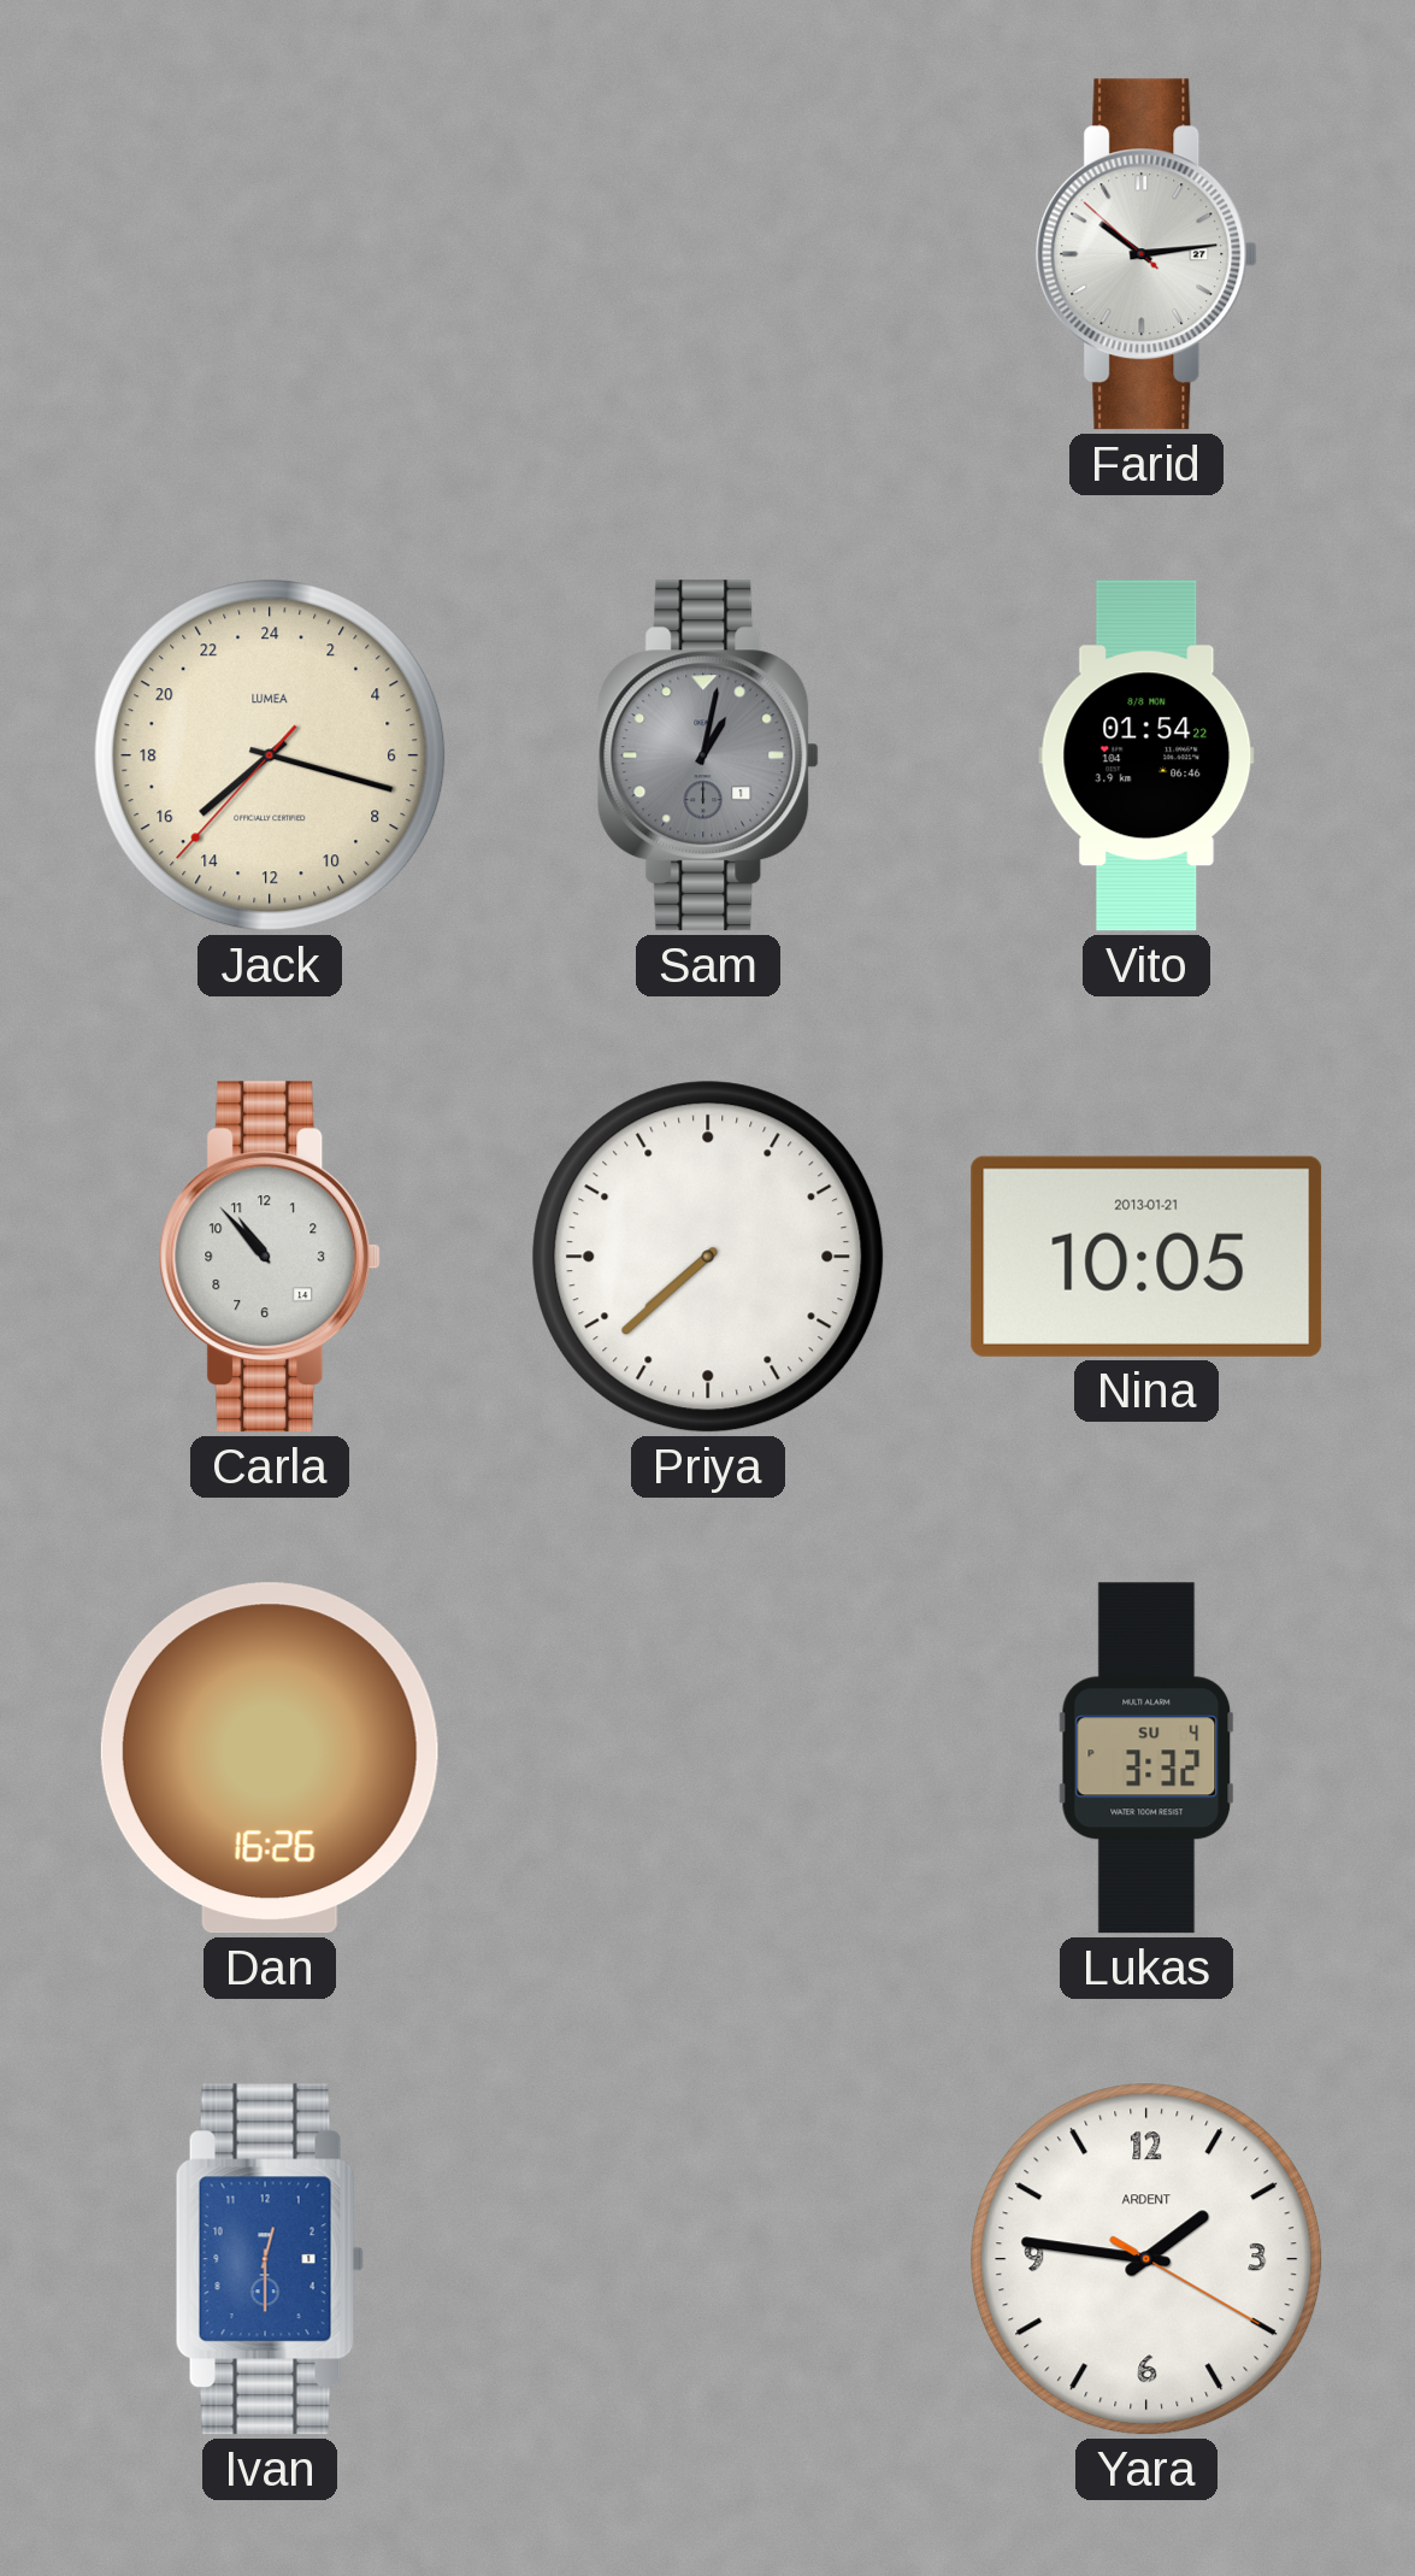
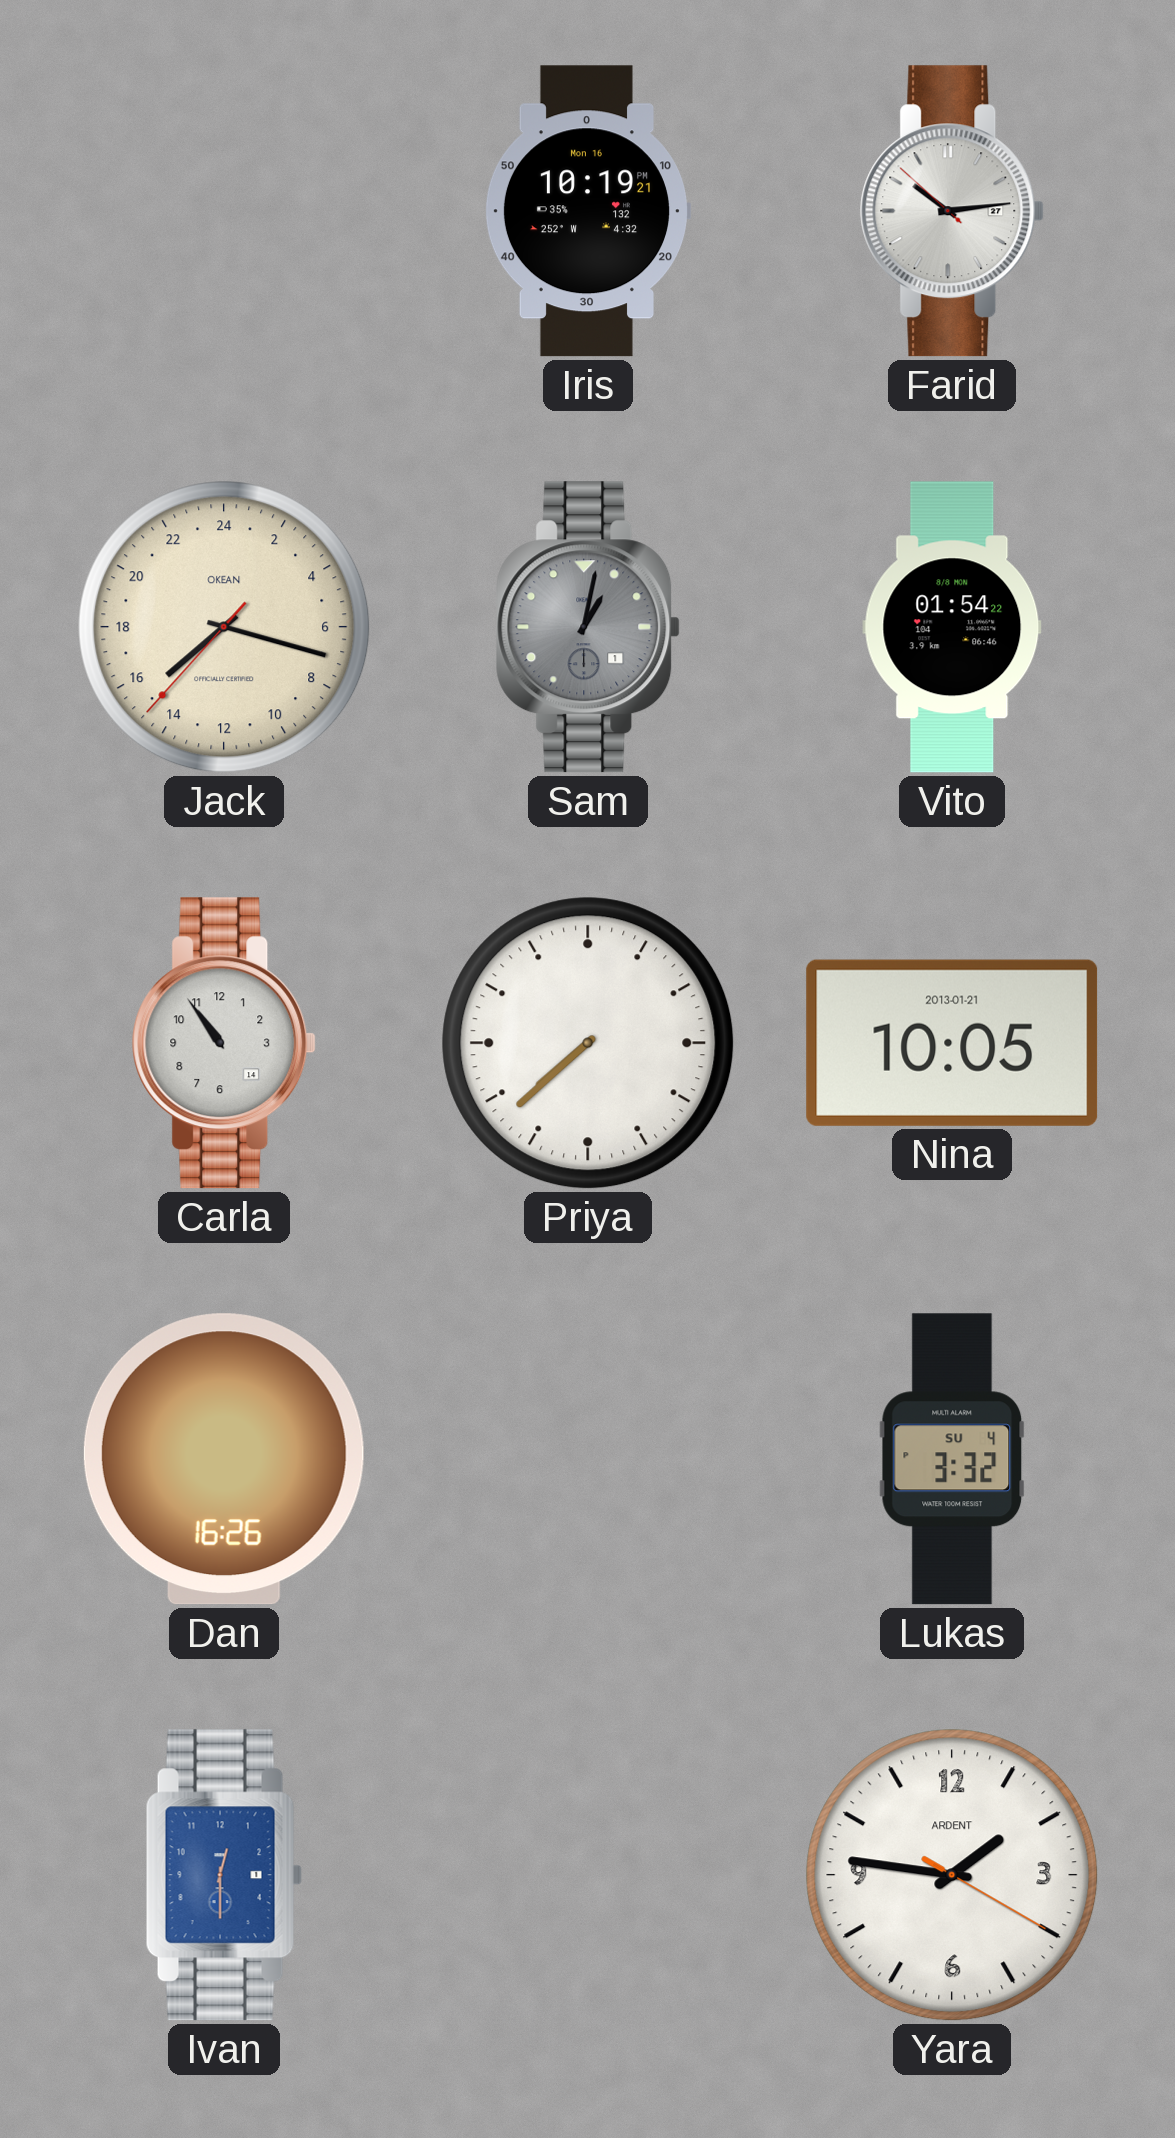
Iris: none -> 10:19 (588, 211)
Jack brand: LUMEA -> OKEAN (224, 627)
Carla: 10:53 -> 10:54 (224, 1043)
